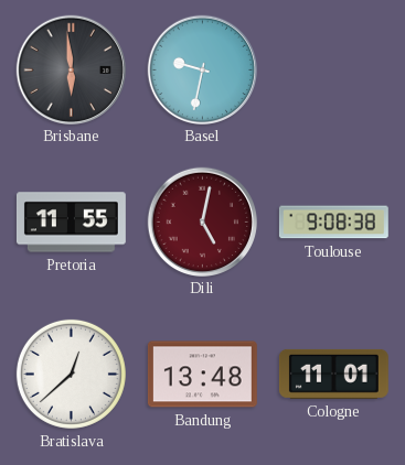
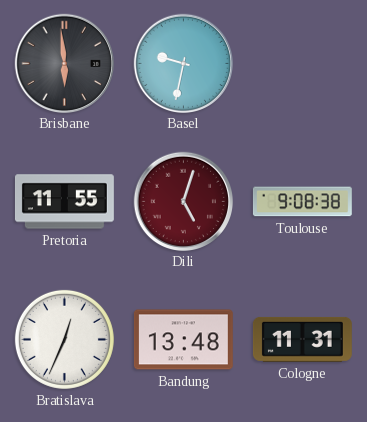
Dili: 5:02 -> 5:03 (183, 201)
Bratislava: 12:38 -> 12:34 (64, 339)
Cologne: 11:01 -> 11:31 (302, 339)
